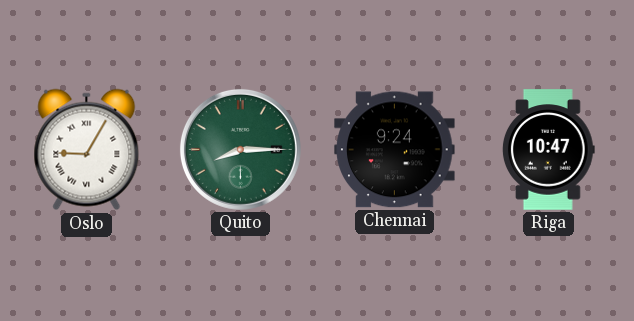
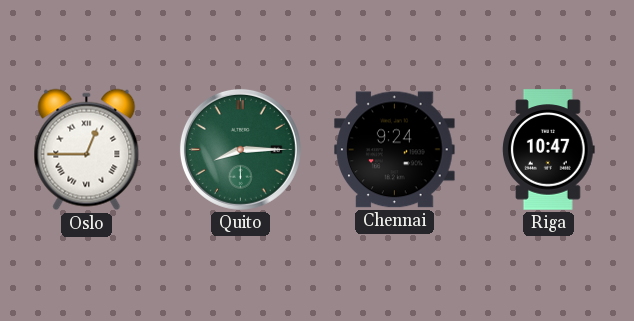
Oslo: 9:05 -> 12:45 (87, 150)
